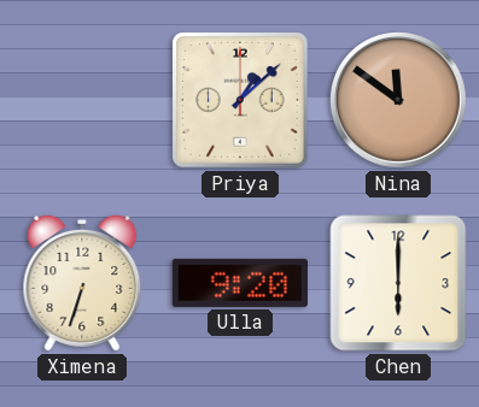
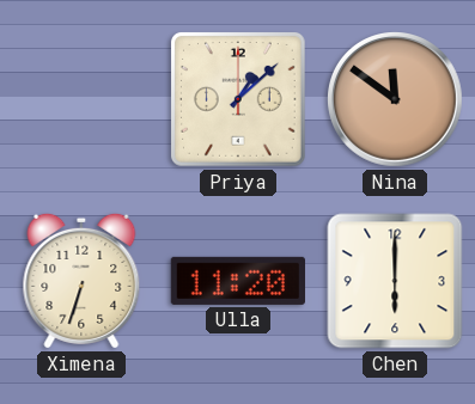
Ulla: 9:20 -> 11:20 (237, 281)
